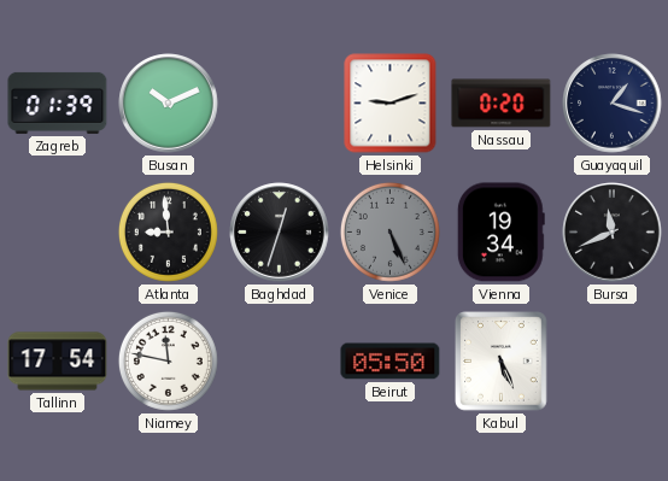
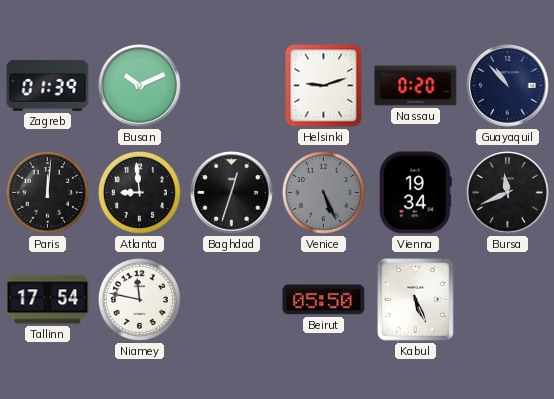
Guayaquil: 1:18 -> 10:53 (508, 86)
Paris: none -> 12:01 (47, 192)
